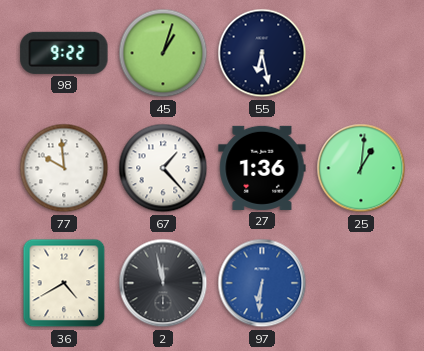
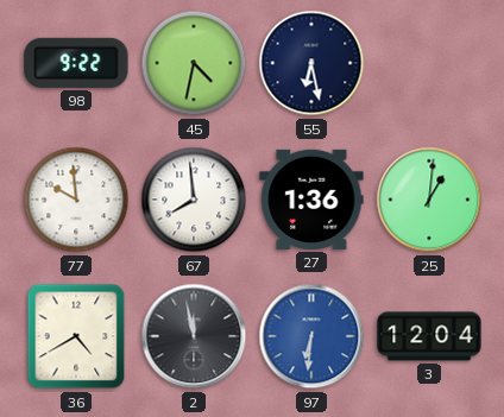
45: 1:03 -> 4:32 (194, 63)
67: 1:23 -> 7:59 (194, 200)
3: none -> 12:04 (429, 336)
